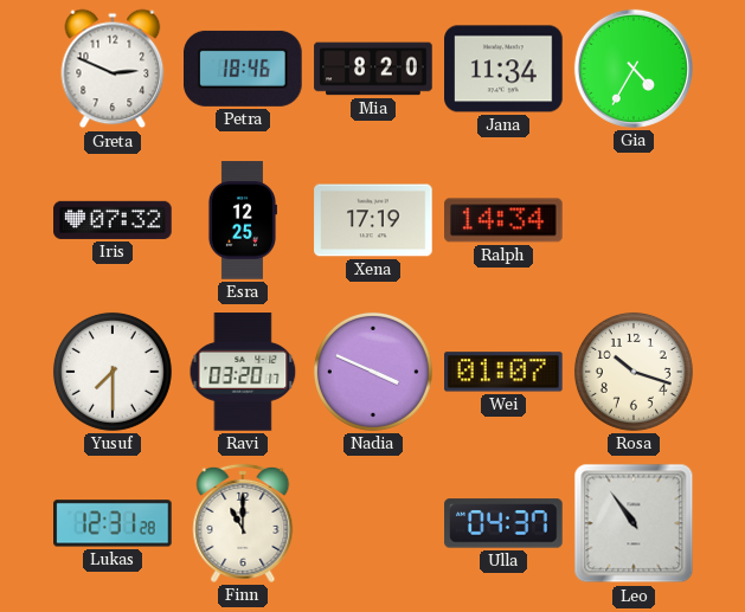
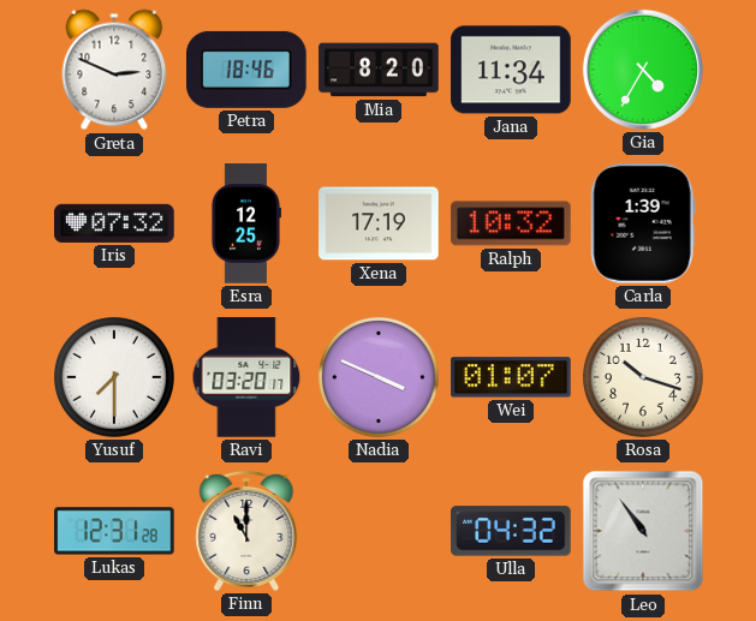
Ralph: 14:34 -> 10:32 (511, 223)
Carla: none -> 1:39 (643, 223)
Ulla: 04:37 -> 04:32 (511, 531)
